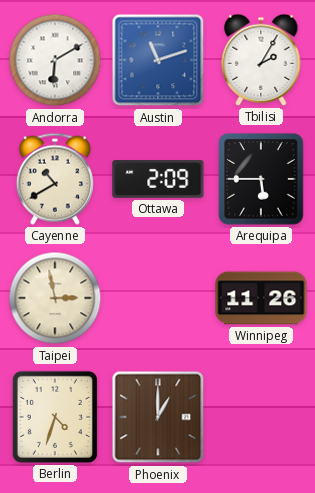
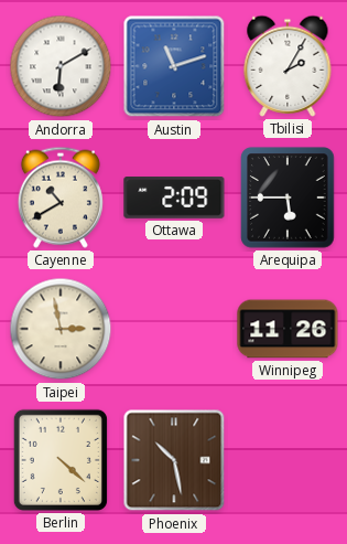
Berlin: 4:33 -> 4:22 (61, 460)
Phoenix: 1:00 -> 10:28 (174, 460)
